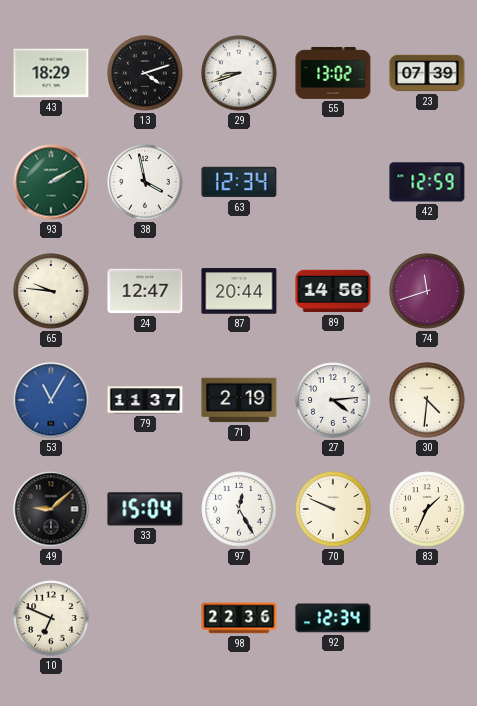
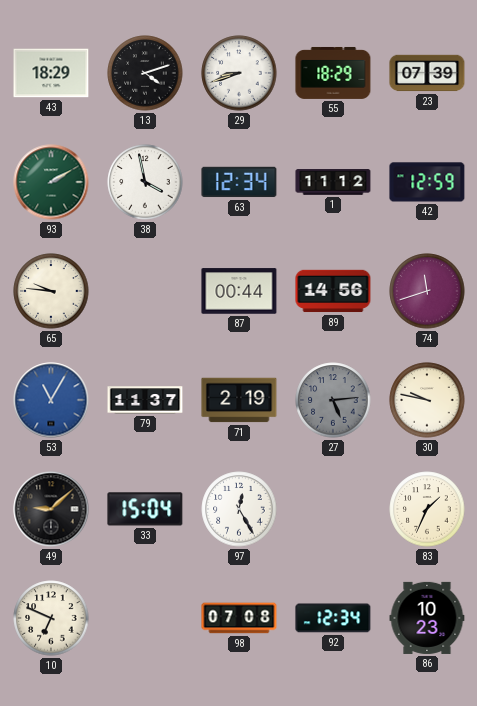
55: 13:02 -> 18:29 (333, 73)
1: none -> 11:12 (333, 182)
24: 12:47 -> none (145, 291)
87: 20:44 -> 00:44 (239, 291)
27: 4:14 -> 5:14 (333, 400)
27 dial: white -> grey (333, 400)
30: 4:31 -> 9:47 (427, 400)
70: 9:49 -> none (333, 509)
98: 22:36 -> 07:08 (239, 618)
86: none -> 10:23 (427, 618)
